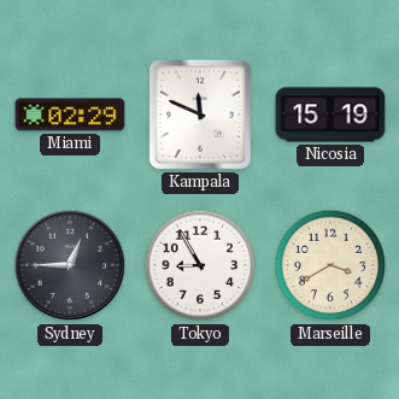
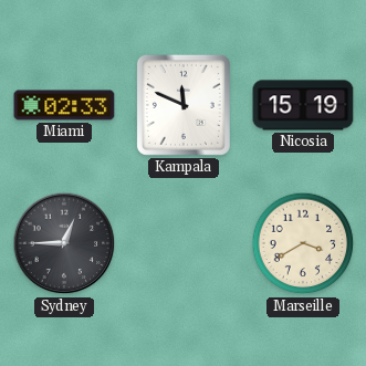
Miami: 02:29 -> 02:33 (64, 105)
Tokyo: 8:55 -> none (200, 265)
